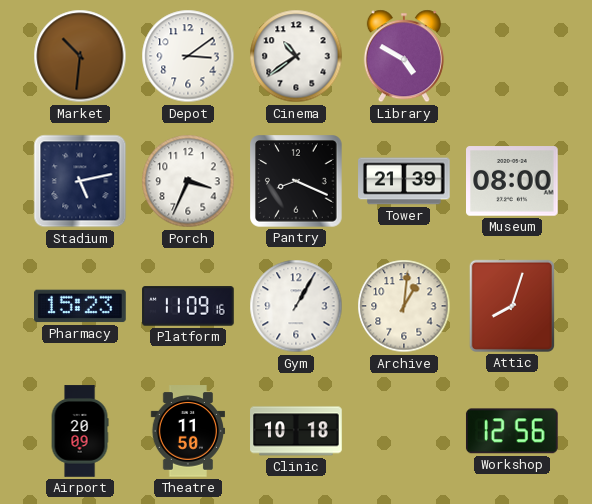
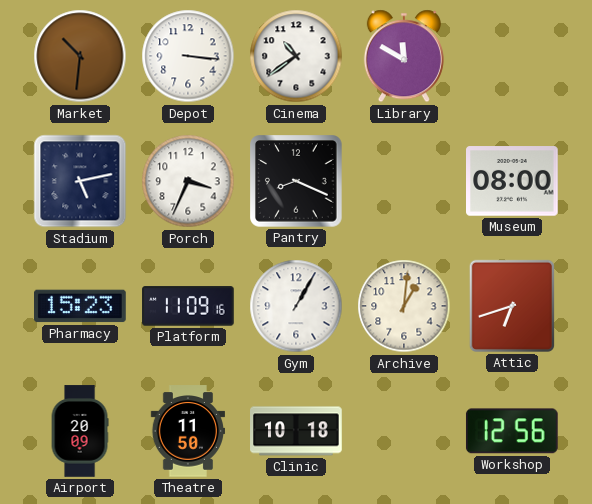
Depot: 3:09 -> 3:16 (188, 56)
Library: 4:50 -> 11:50 (404, 56)
Tower: 21:39 -> none (404, 181)
Attic: 8:03 -> 6:42 (512, 306)
